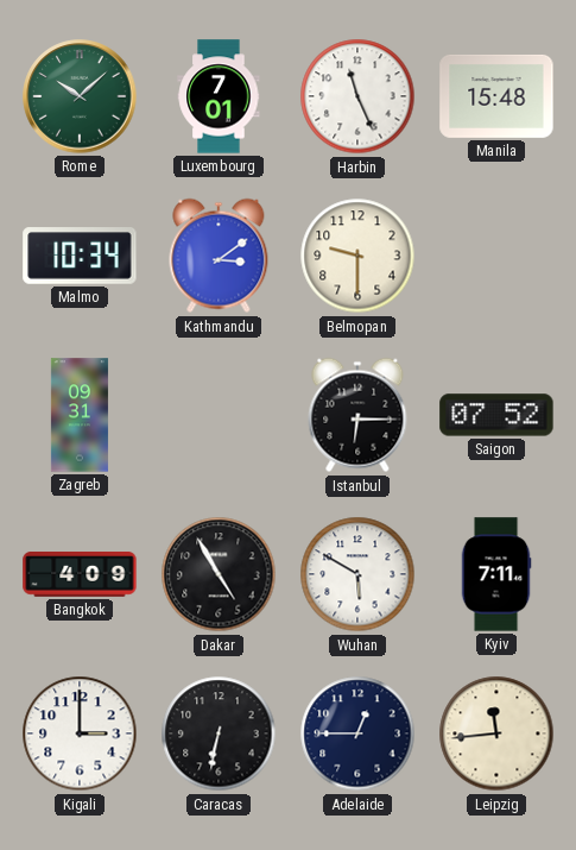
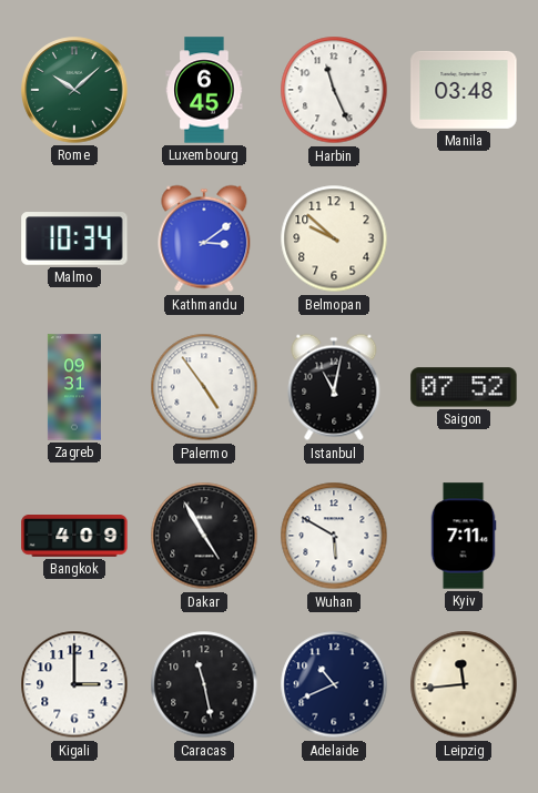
Luxembourg: 7:01 -> 6:45 (204, 90)
Manila: 15:48 -> 03:48 (464, 90)
Belmopan: 9:30 -> 9:52 (334, 238)
Palermo: none -> 4:54 (204, 387)
Istanbul: 6:15 -> 11:02 (334, 387)
Caracas: 6:32 -> 11:28 (204, 684)
Adelaide: 12:45 -> 10:41 (334, 684)
